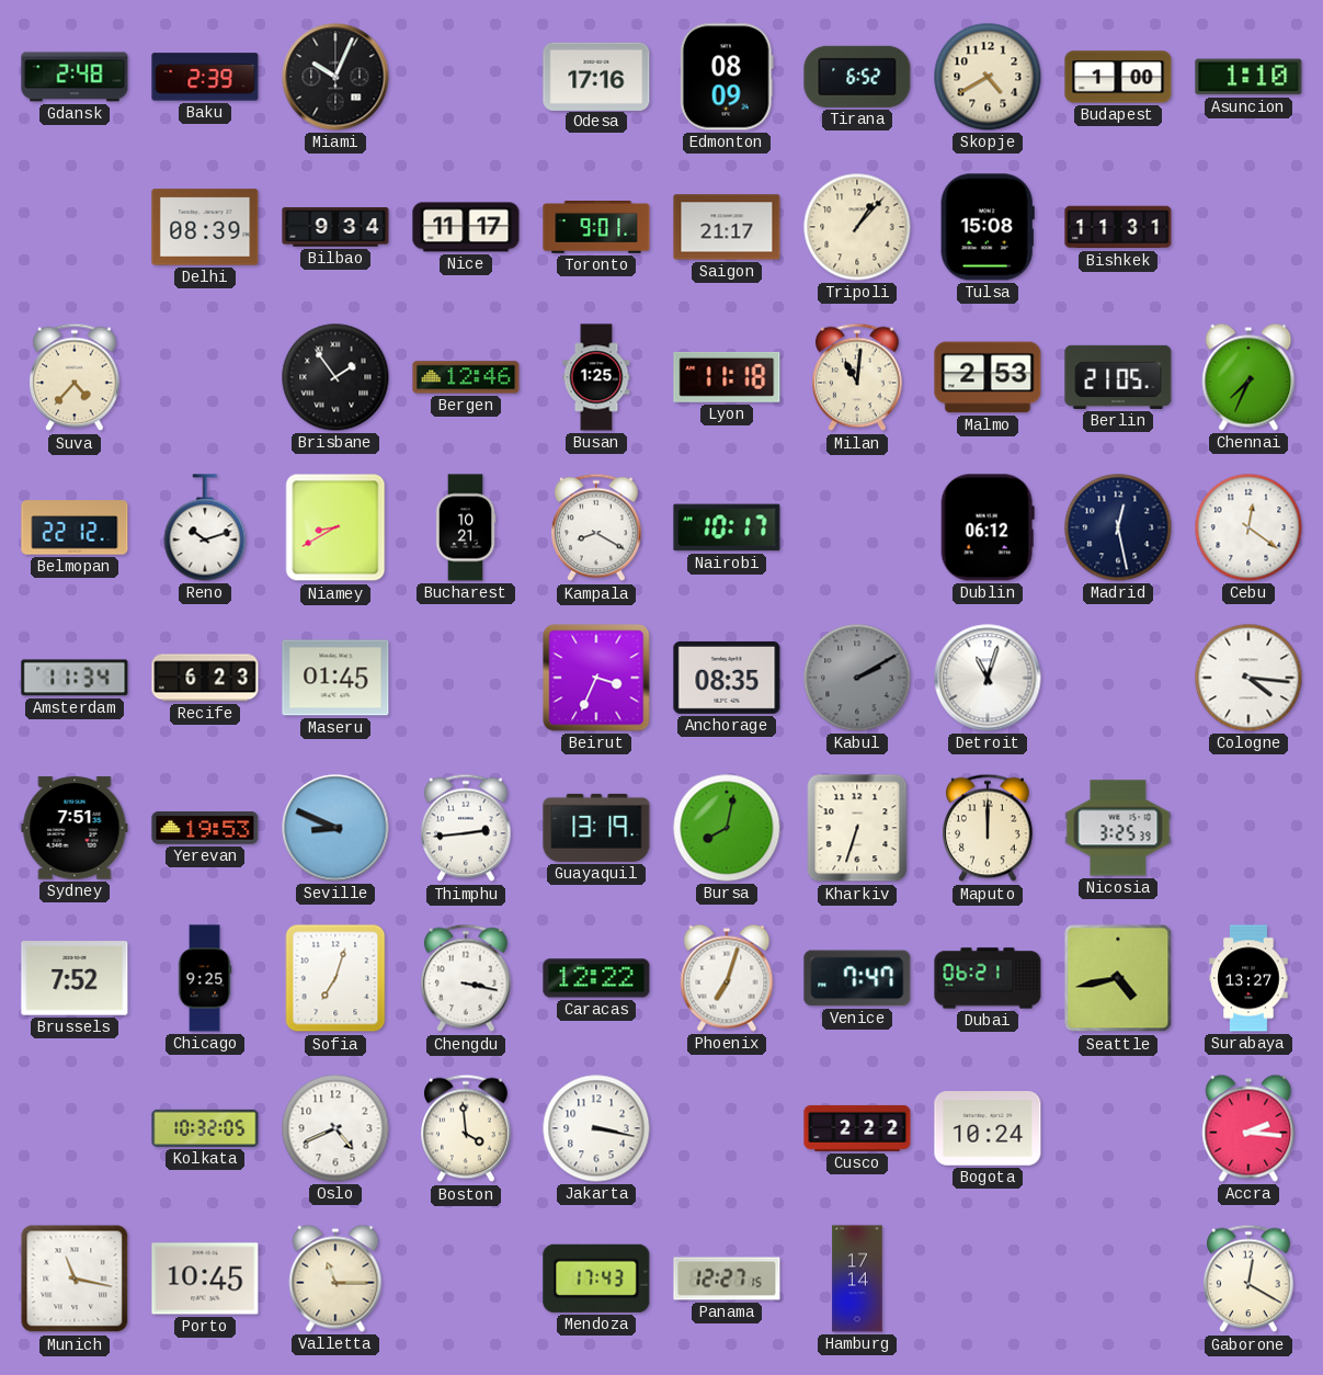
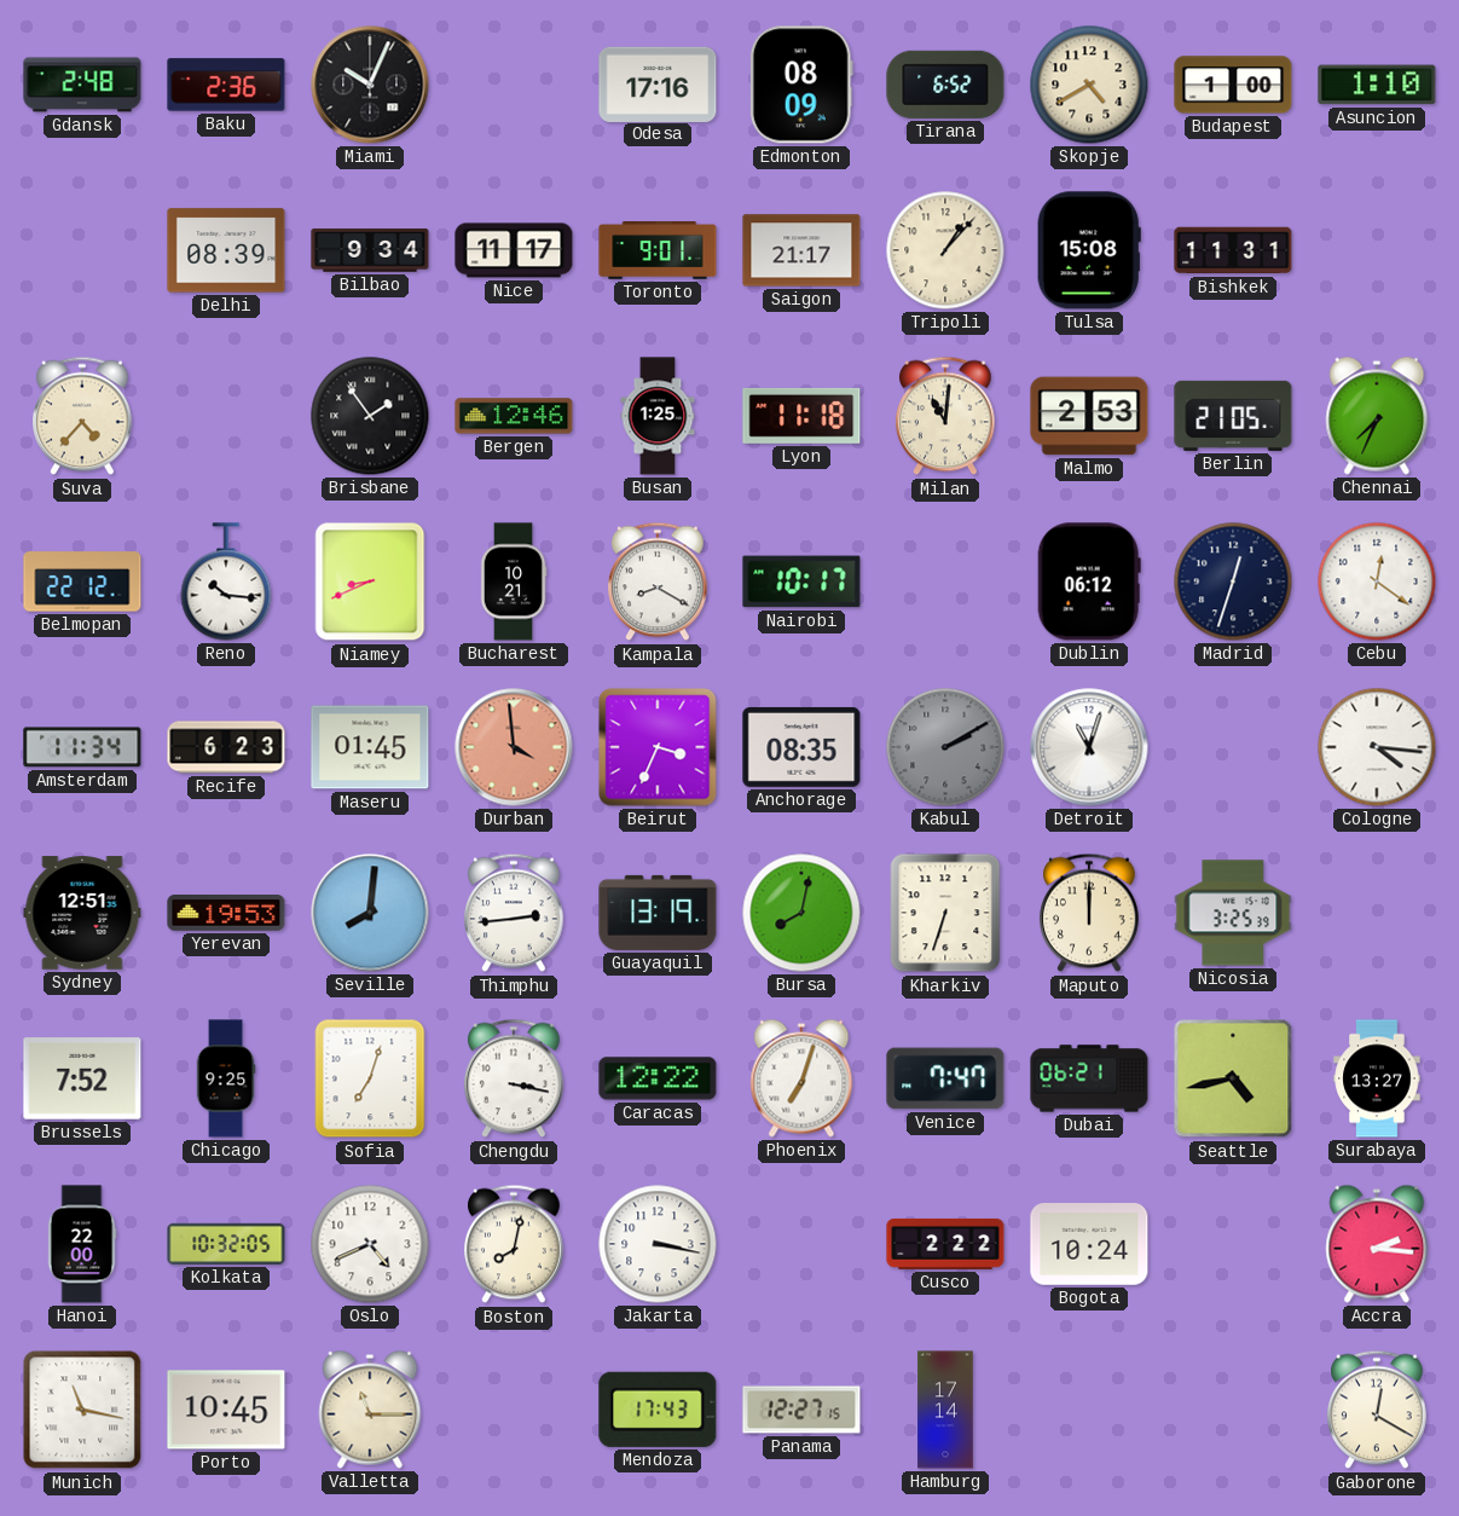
Baku: 2:39 -> 2:36 (226, 85)
Reno: 10:12 -> 10:16 (226, 581)
Niamey: 8:40 -> 8:41 (370, 581)
Madrid: 12:28 -> 12:33 (1233, 581)
Durban: none -> 3:59 (514, 747)
Sydney: 7:51 -> 12:51 (82, 913)
Seville: 8:49 -> 8:01 (370, 913)
Hanoi: none -> 22:00 (82, 1244)
Boston: 3:59 -> 8:02 (515, 1244)
